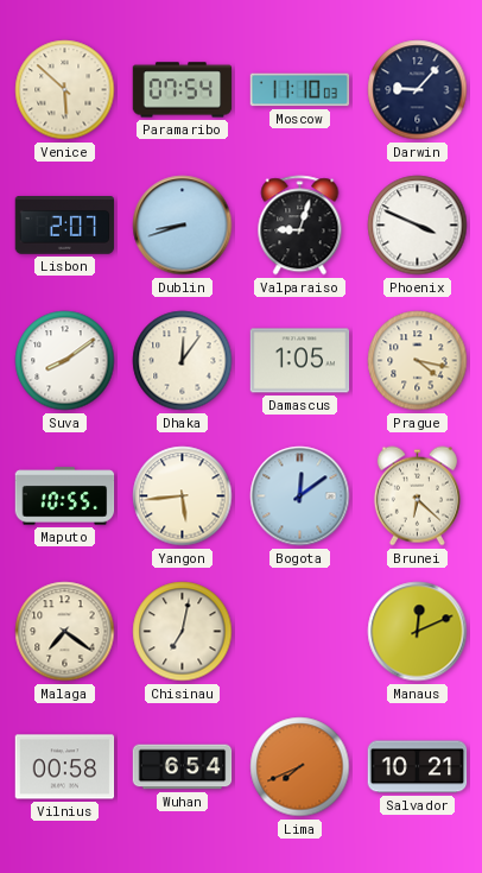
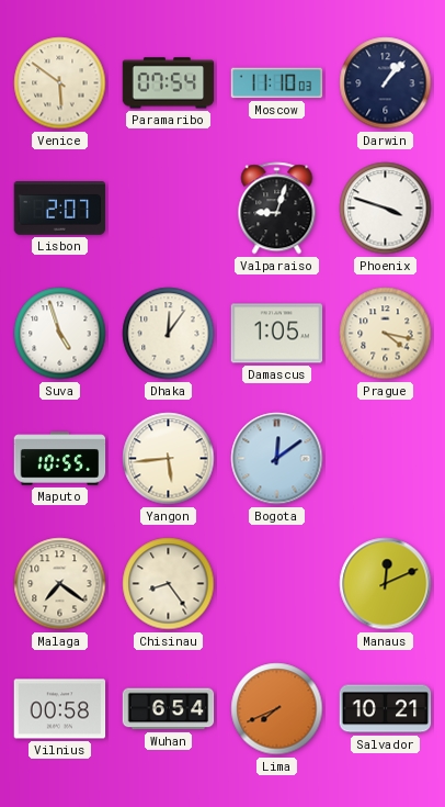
Venice: 5:52 -> 5:51 (60, 83)
Darwin: 9:07 -> 1:07 (386, 83)
Dublin: 8:42 -> none (183, 226)
Phoenix: 3:49 -> 3:48 (386, 209)
Suva: 8:09 -> 4:57 (60, 334)
Brunei: 6:22 -> none (417, 496)
Chisinau: 7:02 -> 8:24 (169, 584)
